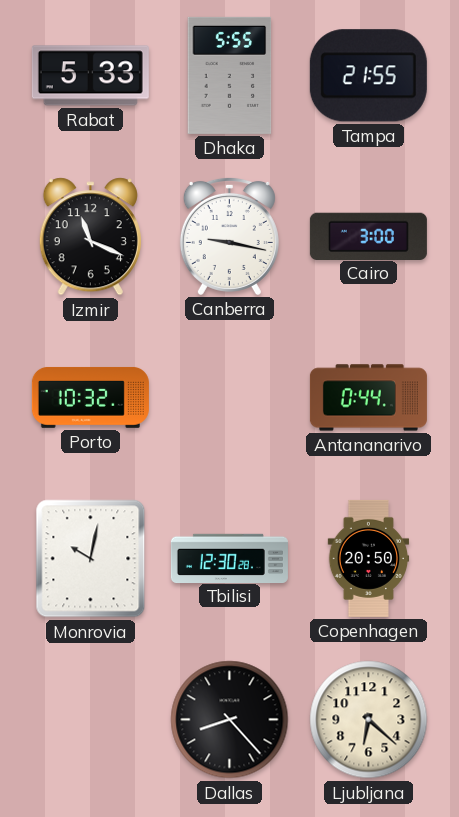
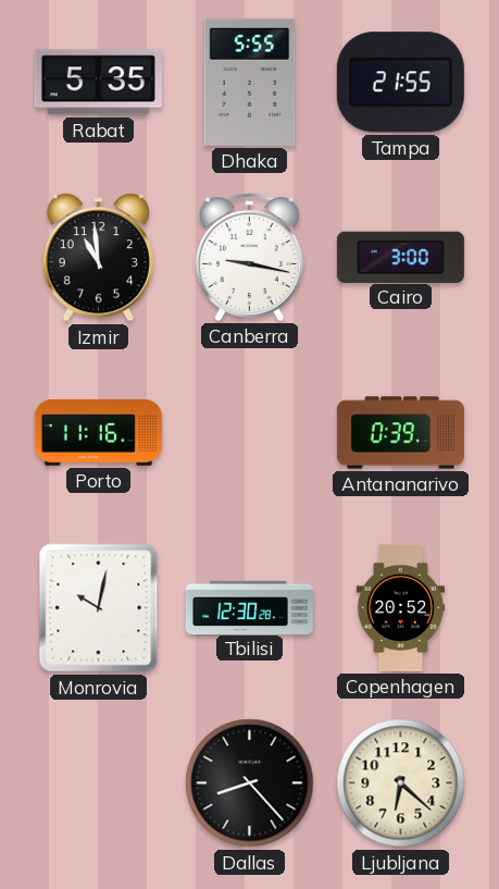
Rabat: 5:33 -> 5:35 (98, 83)
Izmir: 11:19 -> 10:59 (98, 258)
Porto: 10:32 -> 11:16 (98, 432)
Antananarivo: 0:44 -> 0:39 (400, 433)
Copenhagen: 20:50 -> 20:52 (401, 607)
